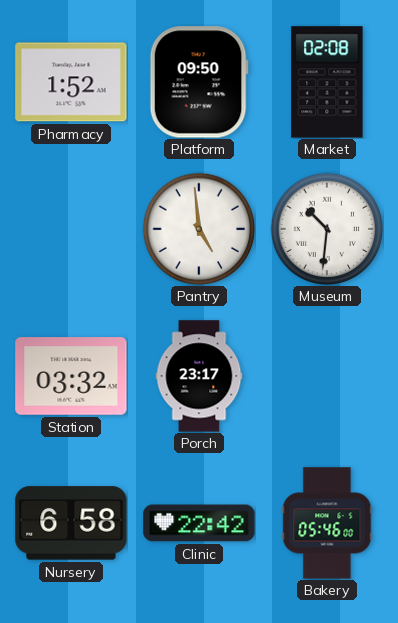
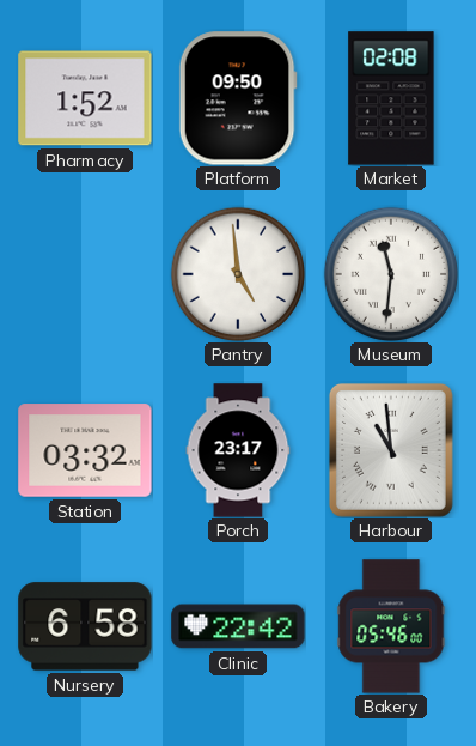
Museum: 10:31 -> 11:31 (391, 274)
Harbour: none -> 10:59 (391, 450)
